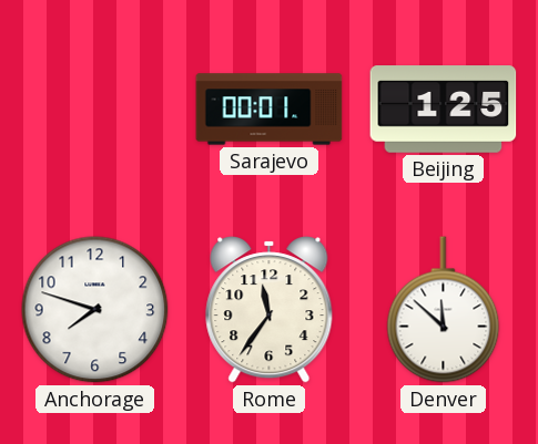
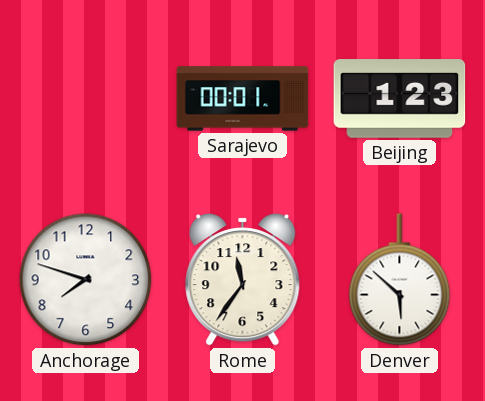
Beijing: 1:25 -> 1:23 (400, 99)
Denver: 11:52 -> 5:52 (400, 280)
